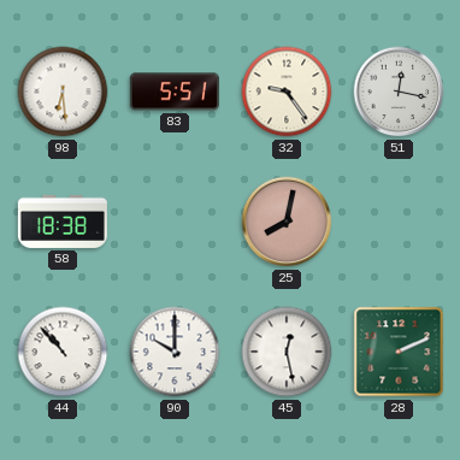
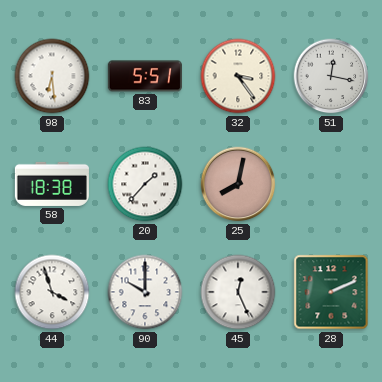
32: 9:24 -> 3:24 (238, 76)
20: none -> 1:37 (145, 184)
44: 10:53 -> 3:57 (52, 292)
45: 12:28 -> 12:26 (238, 292)
